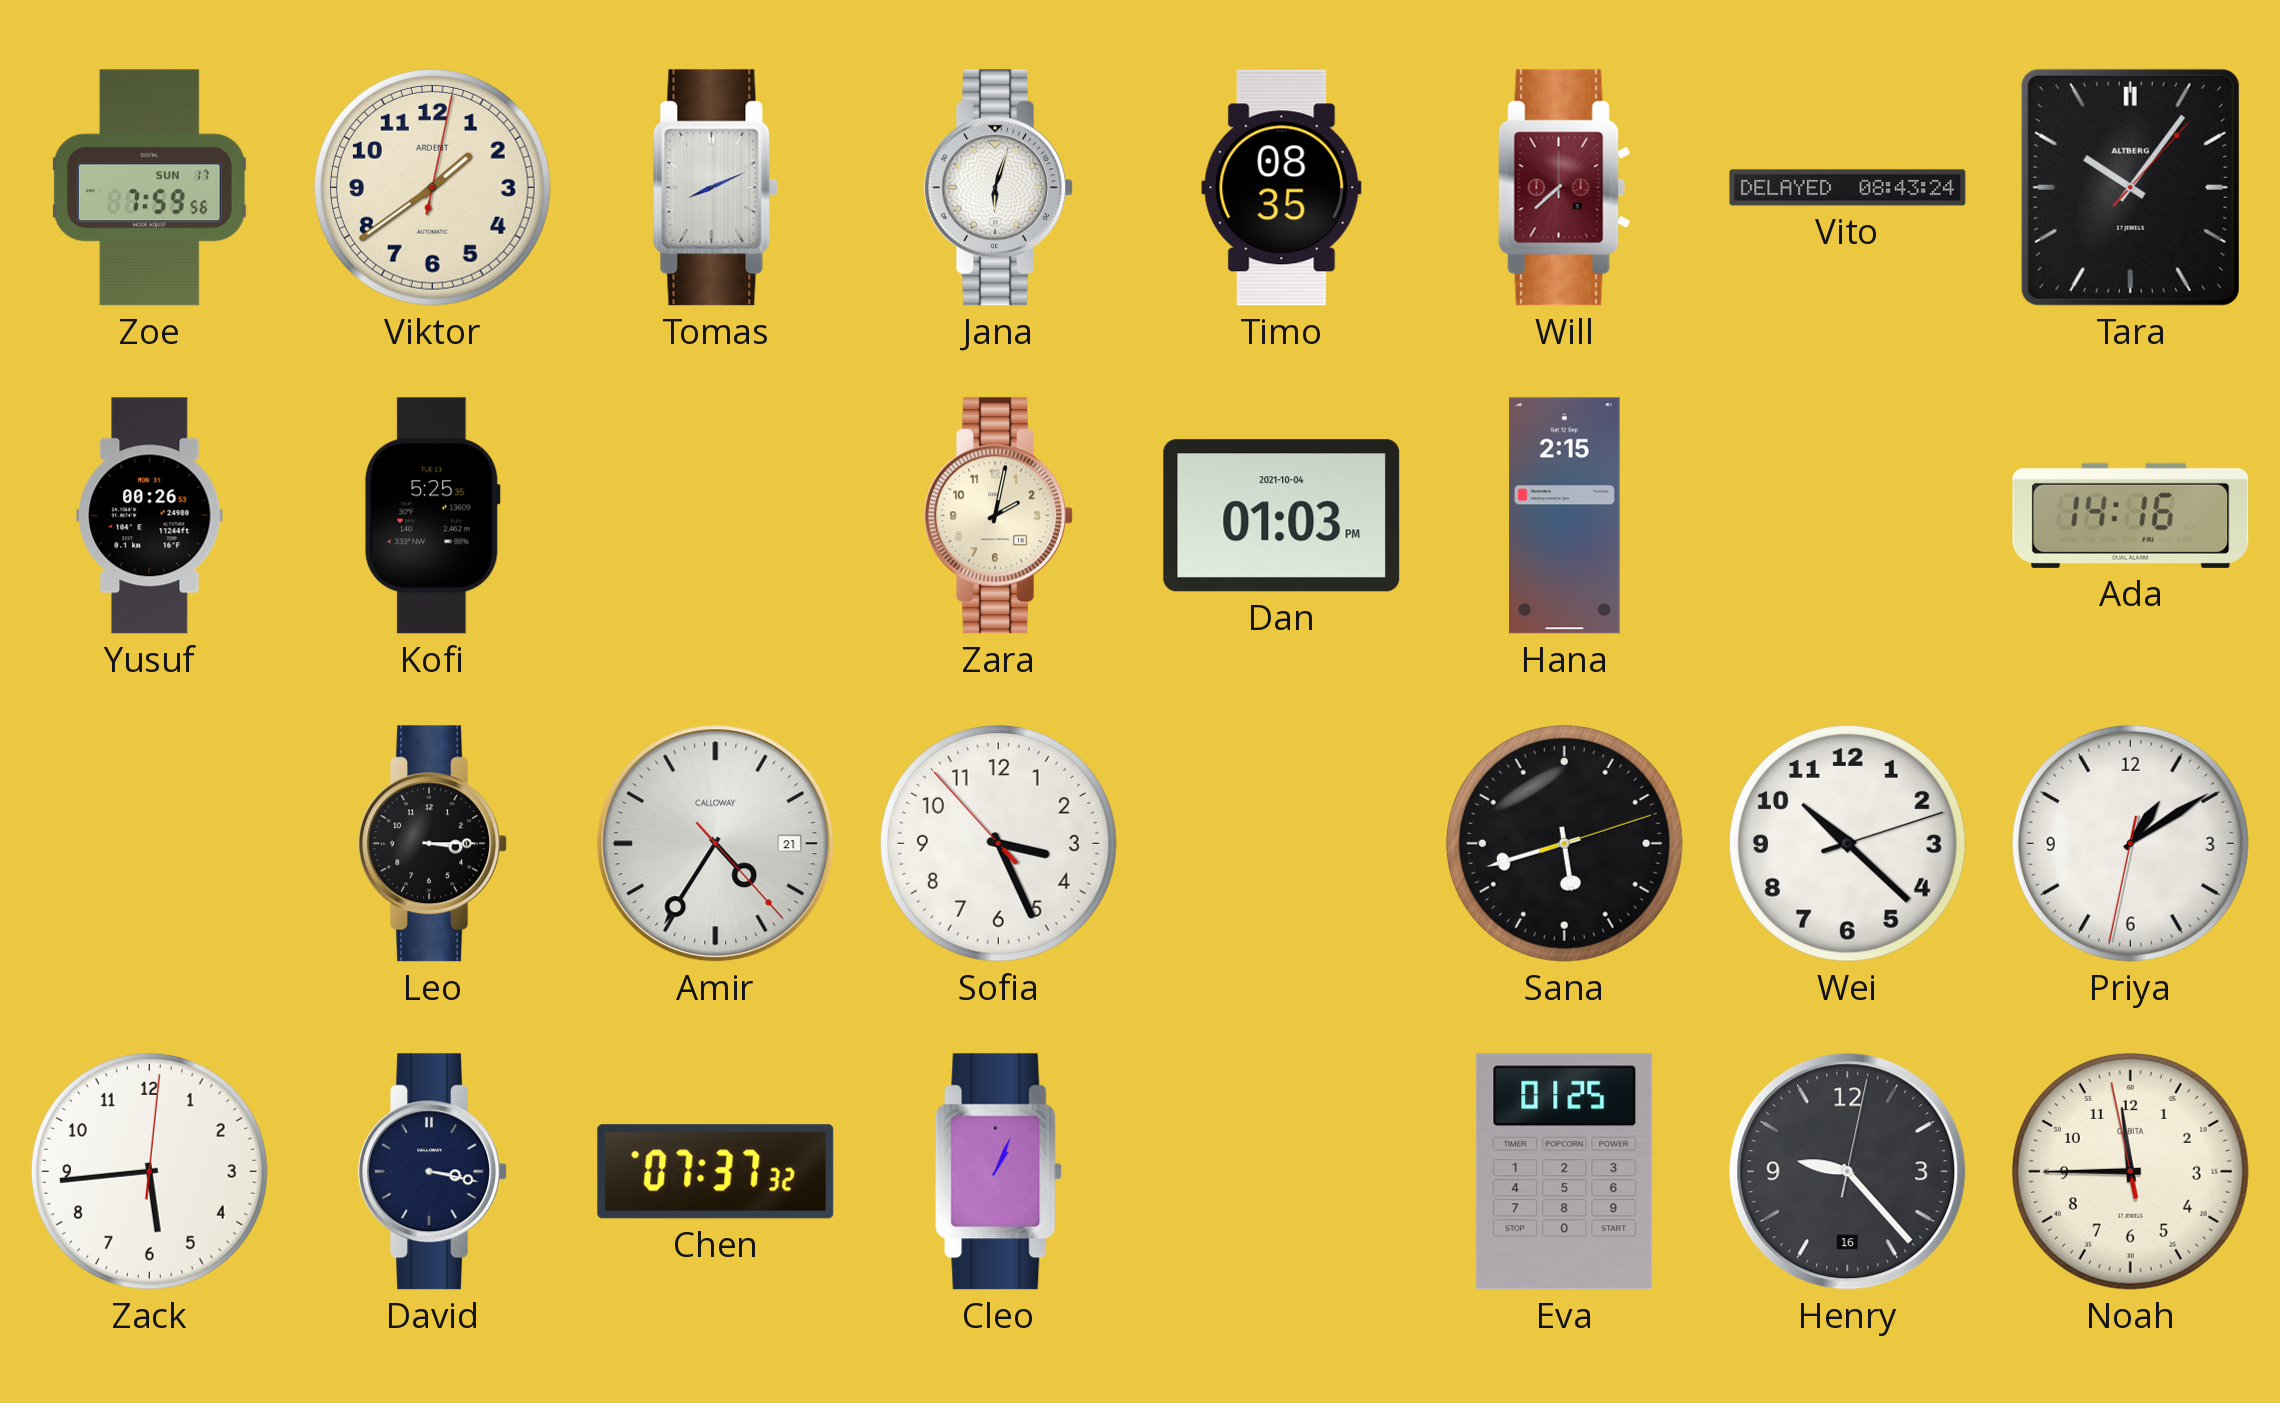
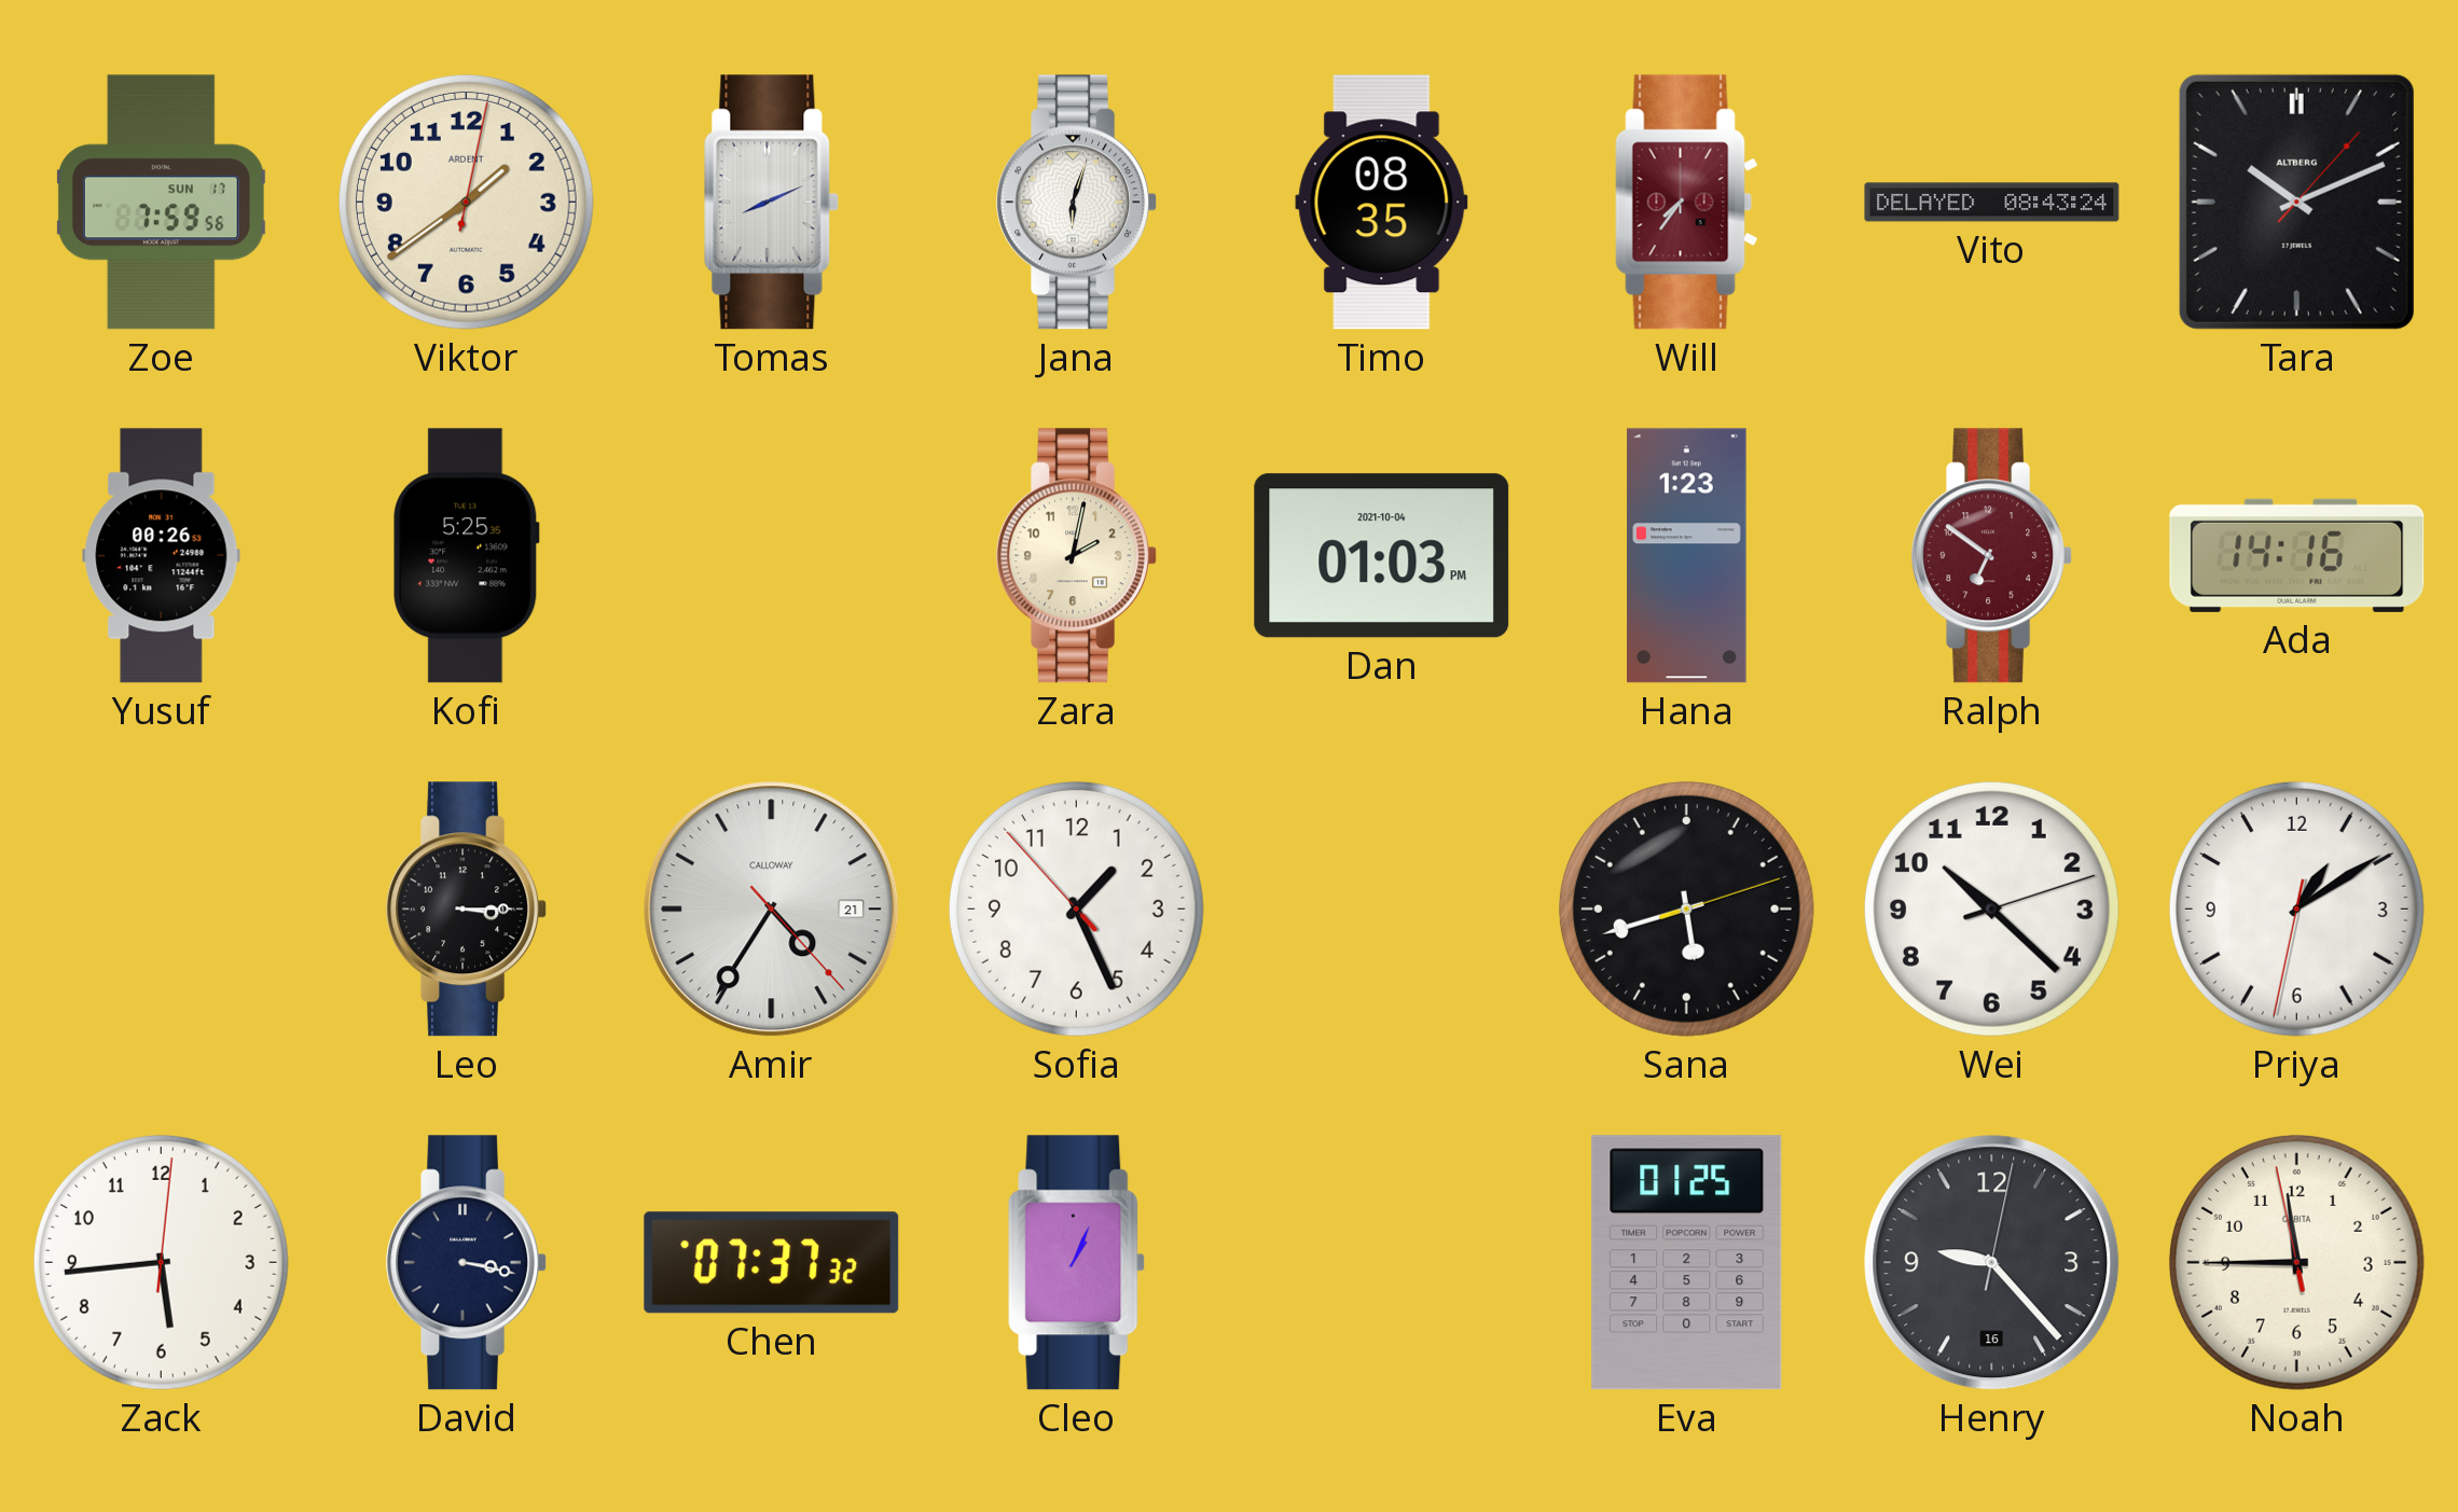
Will: 7:38 -> 7:36 (1687, 203)
Tara: 10:06 -> 10:11 (2296, 202)
Hana: 2:15 -> 1:23 (1687, 556)
Ralph: none -> 6:51 (1991, 556)
Sofia: 3:25 -> 1:25 (1076, 908)
